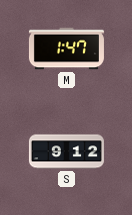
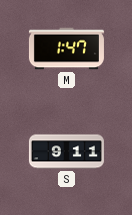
S: 9:12 -> 9:11 (66, 152)
